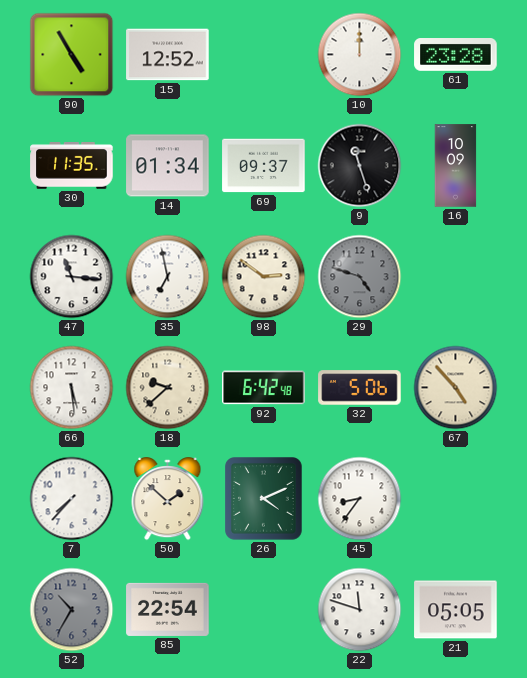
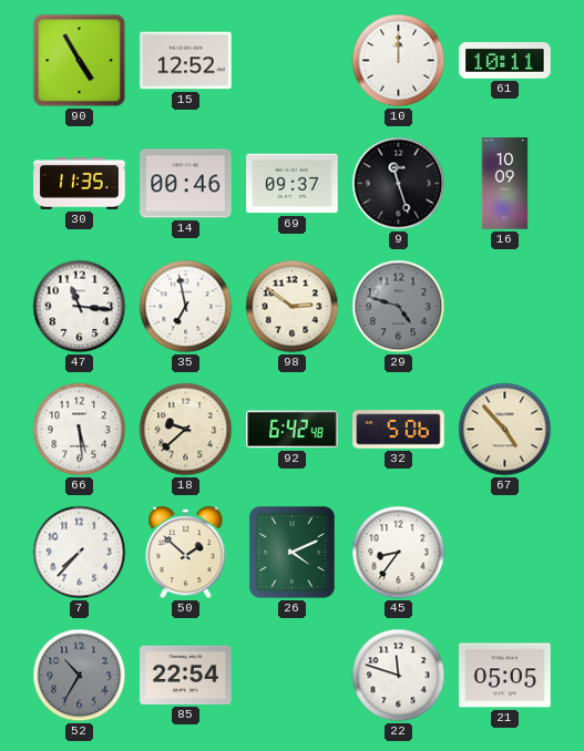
61: 23:28 -> 10:11 (505, 61)
14: 01:34 -> 00:46 (186, 184)
